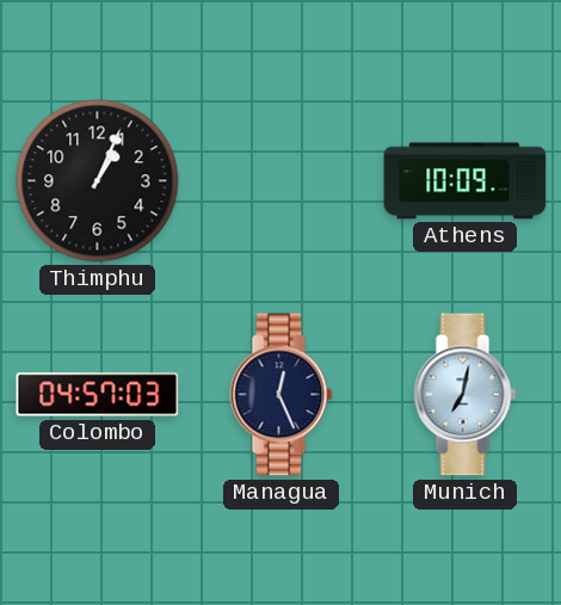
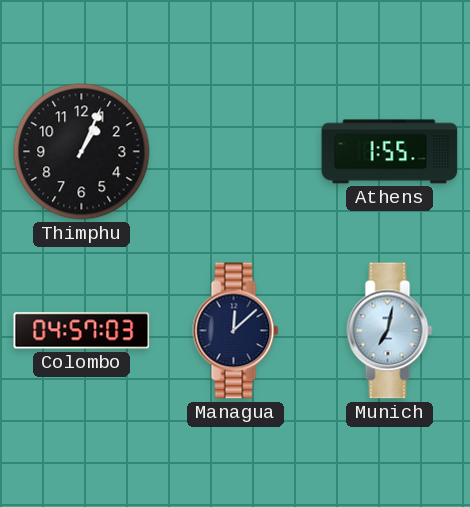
Athens: 10:09 -> 1:55 (390, 152)
Managua: 12:26 -> 12:08 (236, 331)
